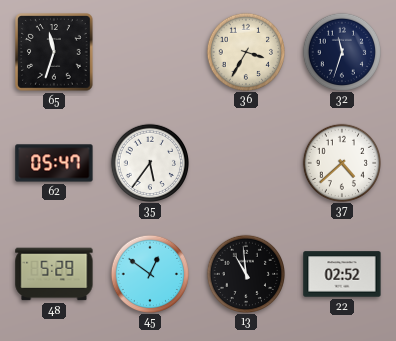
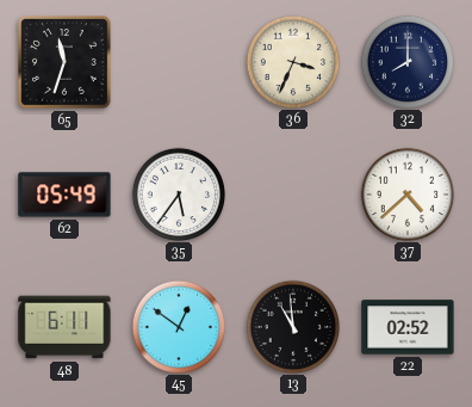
36: 3:35 -> 3:34 (292, 61)
32: 11:33 -> 8:00 (406, 61)
62: 05:47 -> 05:49 (64, 195)
48: 5:29 -> 6:11 (64, 327)
